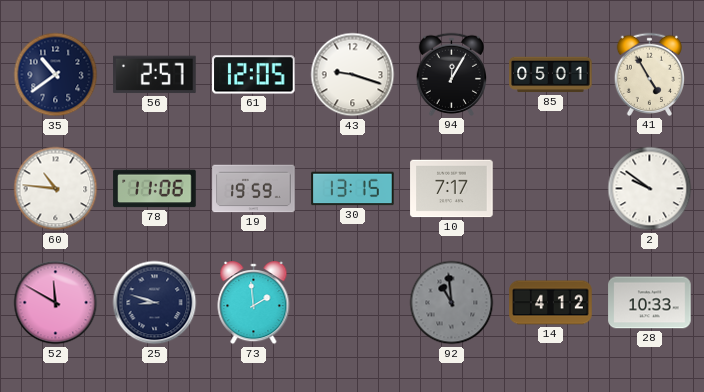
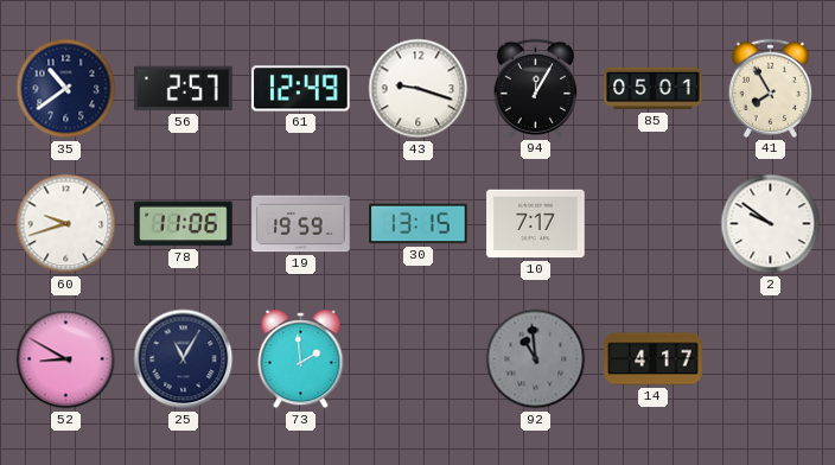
61: 12:05 -> 12:49 (301, 89)
41: 4:55 -> 7:55 (770, 88)
60: 10:46 -> 9:42 (66, 224)
52: 11:50 -> 8:50 (66, 359)
25: 8:48 -> 11:05 (184, 359)
14: 4:12 -> 4:17 (654, 359)
28: 10:33 -> none (650, 303)
